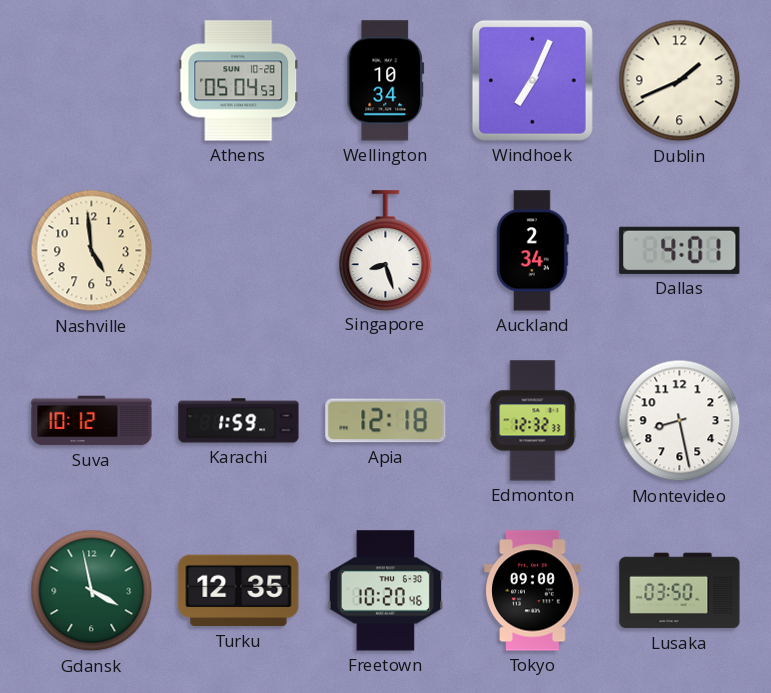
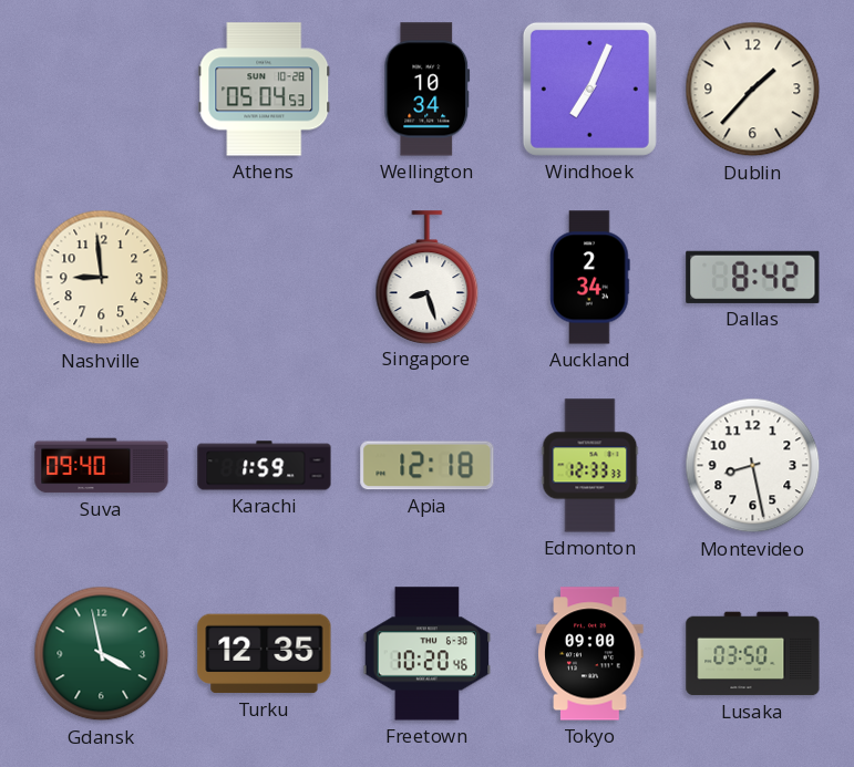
Dublin: 1:41 -> 1:37 (753, 90)
Nashville: 4:59 -> 8:59 (102, 278)
Dallas: 4:01 -> 8:42 (753, 277)
Suva: 10:12 -> 09:40 (102, 466)
Edmonton: 12:32 -> 12:33 (590, 466)
